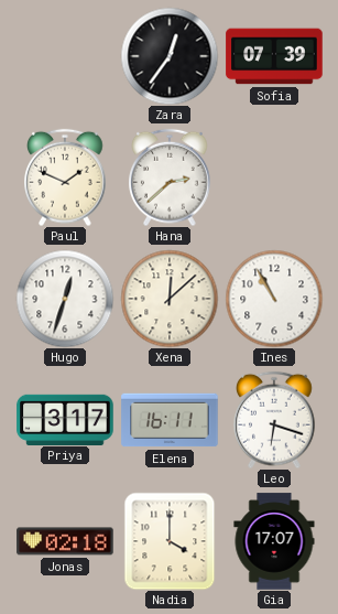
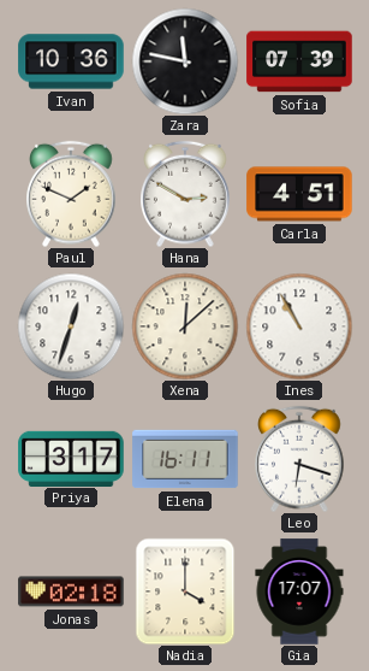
Ivan: none -> 10:36 (71, 61)
Zara: 12:36 -> 11:47 (185, 61)
Hana: 2:38 -> 2:50 (185, 194)
Carla: none -> 4:51 (299, 194)
